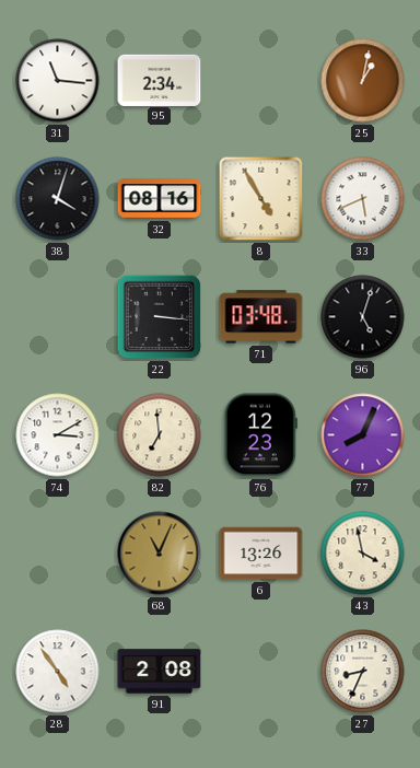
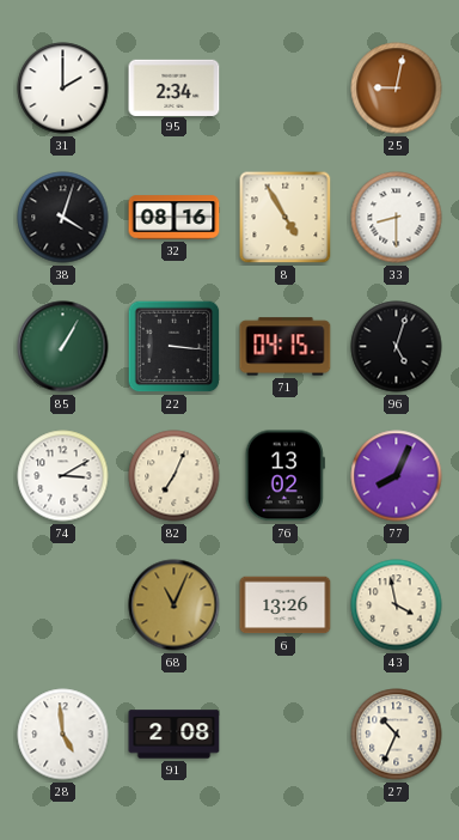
31: 11:16 -> 2:00 (63, 89)
25: 1:02 -> 9:02 (397, 89)
33: 5:41 -> 8:30 (397, 218)
85: none -> 1:05 (63, 347)
71: 03:48 -> 04:15 (286, 347)
82: 6:59 -> 7:04 (175, 476)
76: 12:23 -> 13:02 (284, 476)
28: 4:54 -> 4:59 (63, 735)
27: 8:34 -> 10:34 (397, 735)
